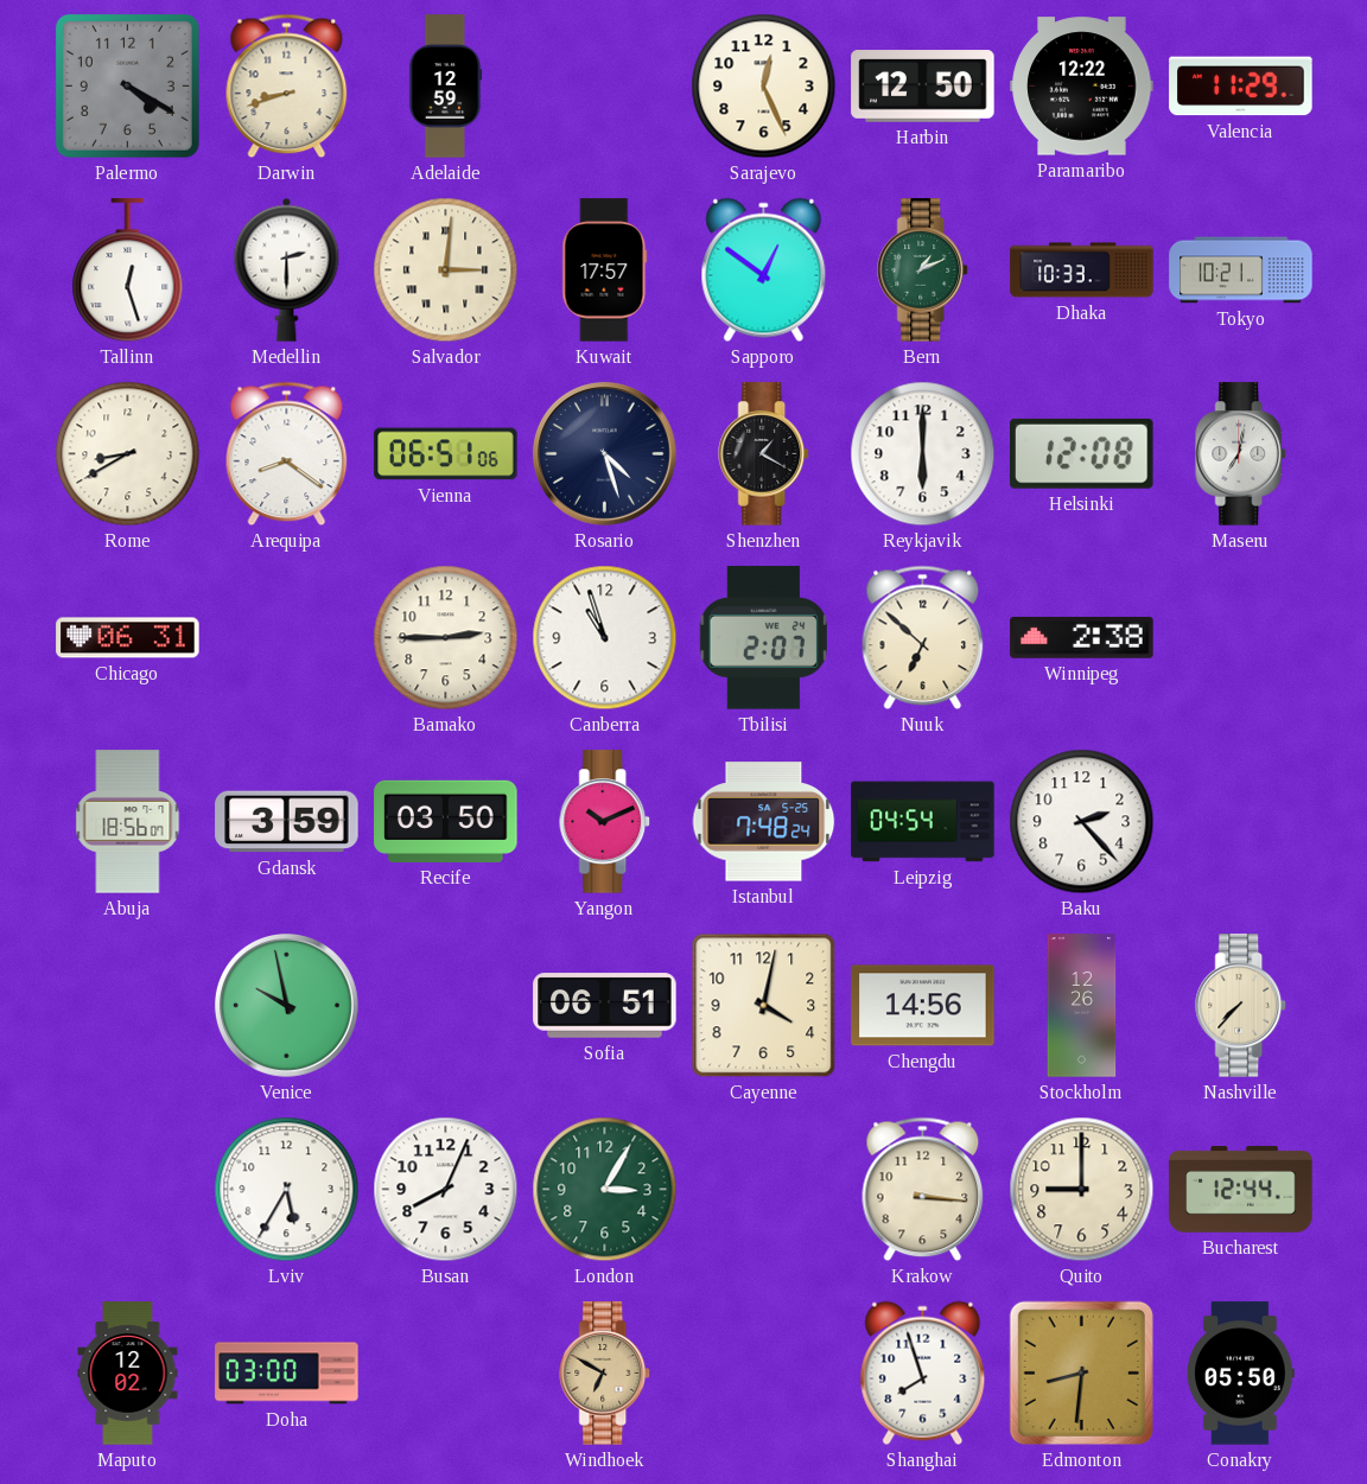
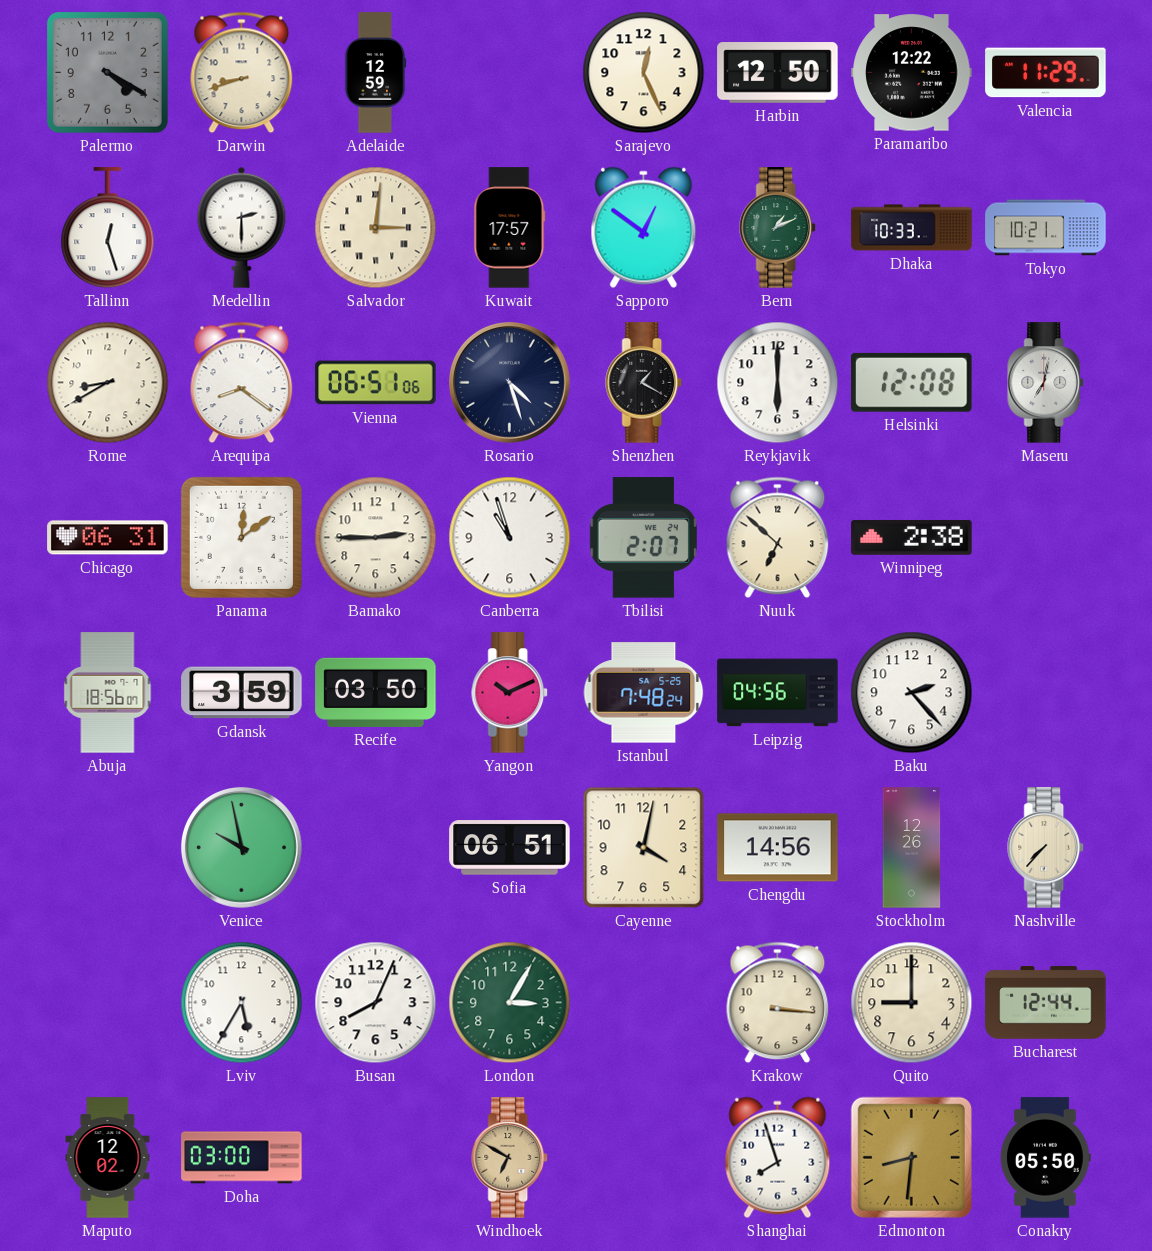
Panama: none -> 12:09 (241, 537)
Leipzig: 04:54 -> 04:56 (778, 693)
